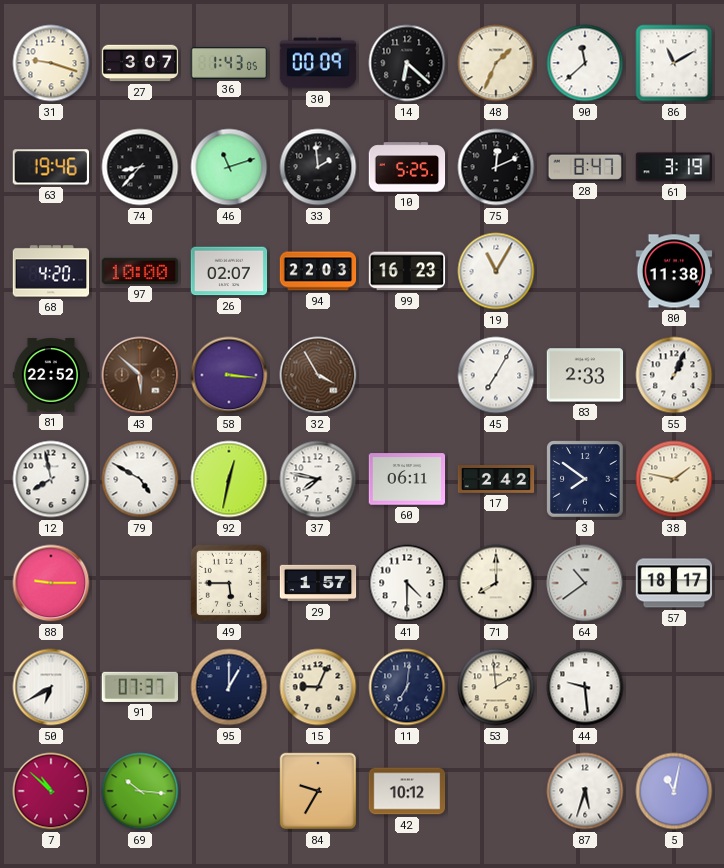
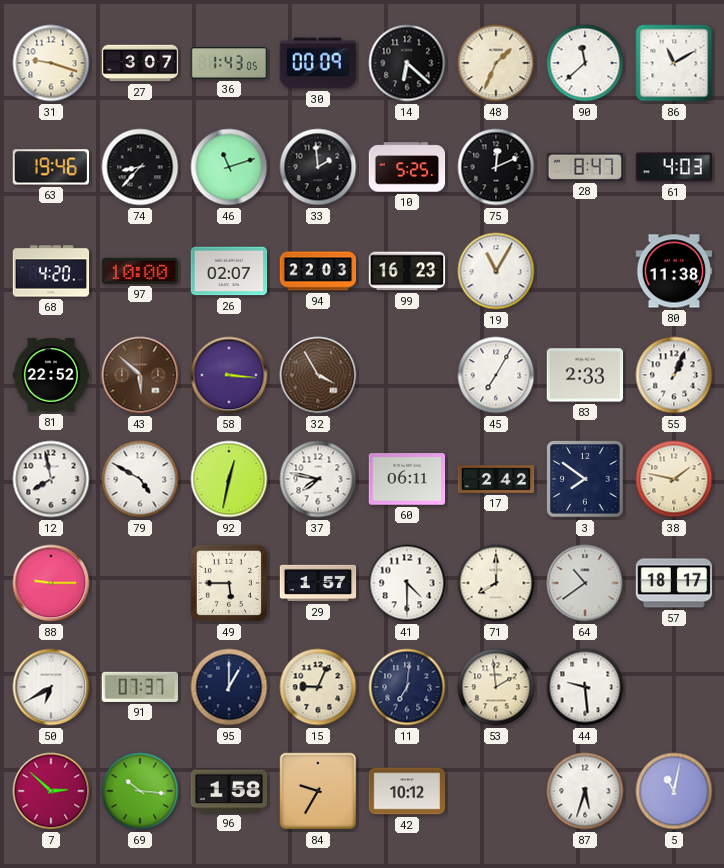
61: 3:19 -> 4:03 (674, 167)
7: 10:52 -> 2:52 (51, 791)
96: none -> 1:58 (229, 791)
